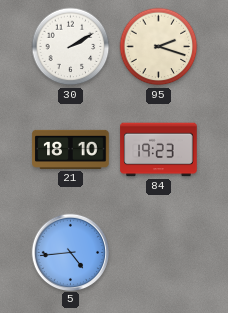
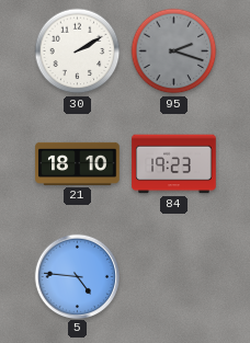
95 dial: cream -> grey (174, 52)
5: 4:44 -> 4:46 (77, 276)
